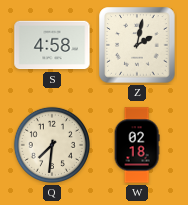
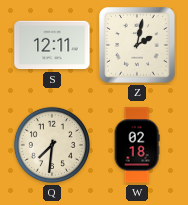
S: 4:58 -> 12:11 (52, 45)
